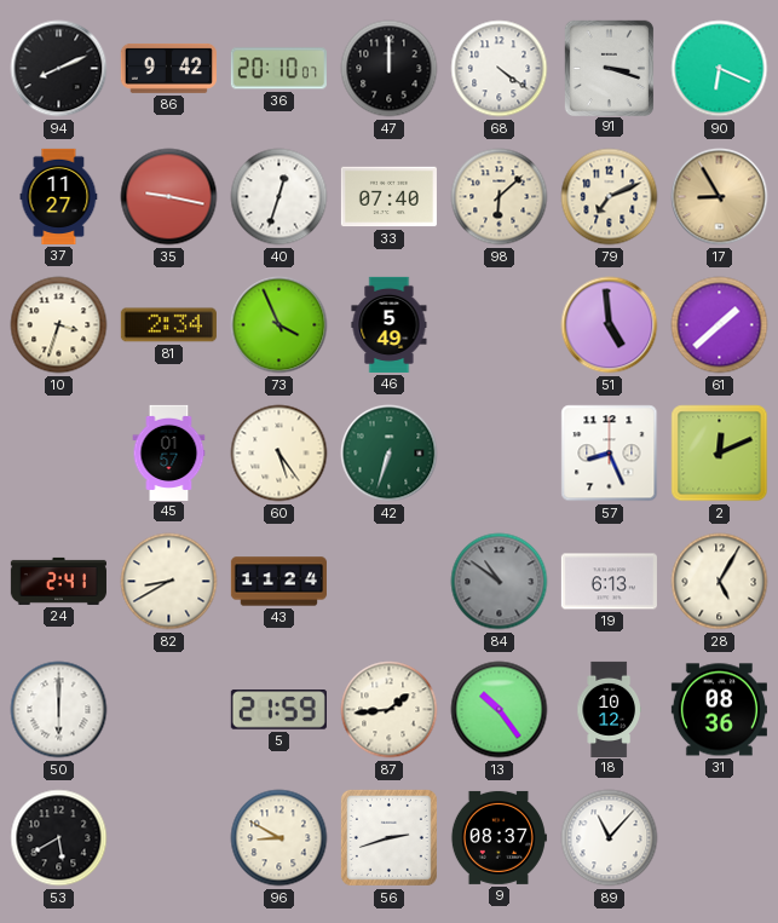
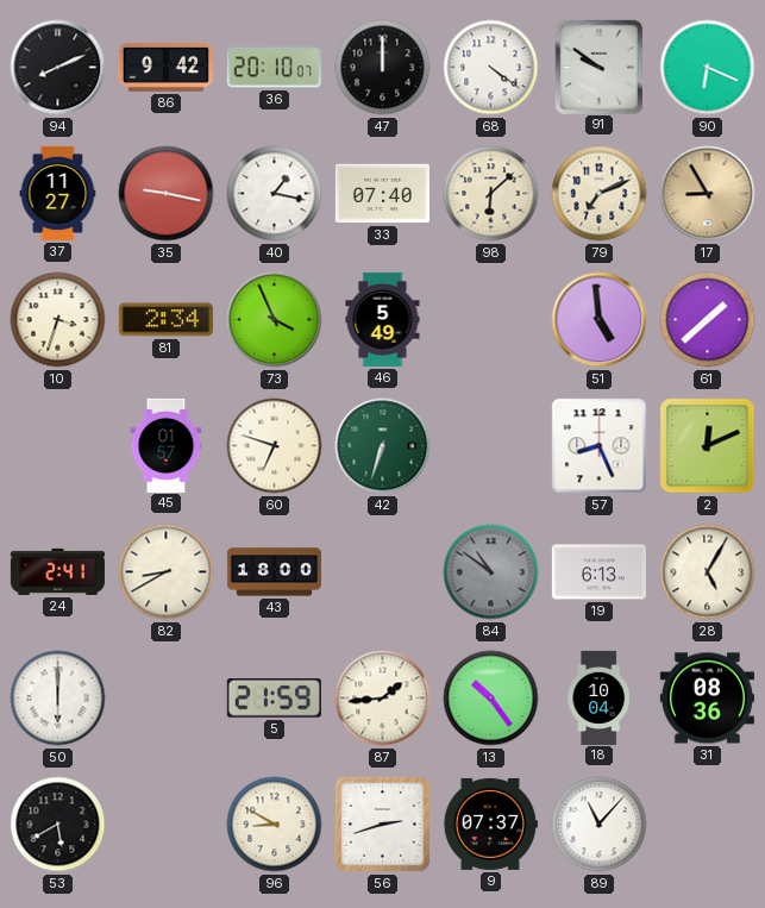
91: 3:18 -> 9:51 (598, 67)
40: 12:33 -> 1:17 (275, 194)
60: 5:24 -> 6:48 (275, 446)
43: 11:24 -> 18:00 (274, 572)
18: 10:12 -> 10:04 (598, 697)
9: 08:37 -> 07:37 (490, 824)
